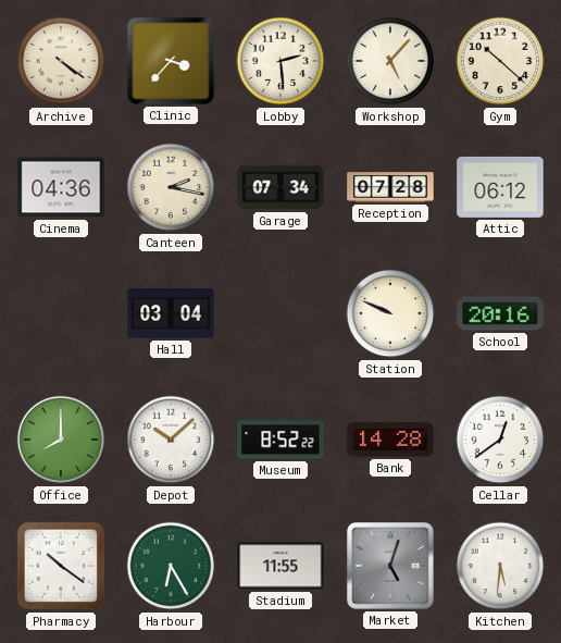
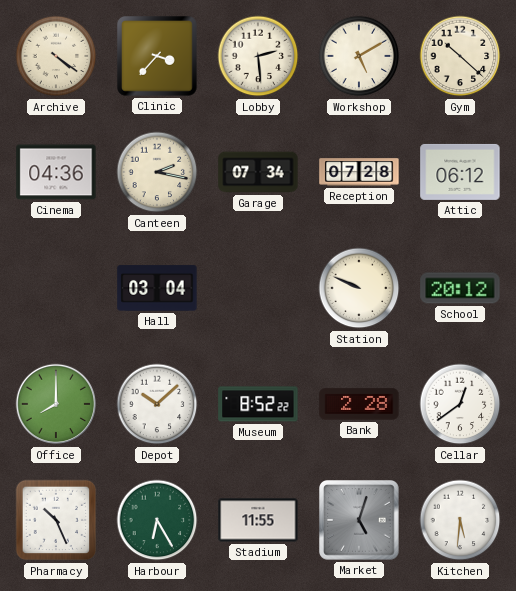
Workshop: 5:07 -> 5:10 (359, 56)
School: 20:16 -> 20:12 (460, 288)
Bank: 14:28 -> 2:28 (359, 404)
Pharmacy: 10:21 -> 10:26 (56, 520)
